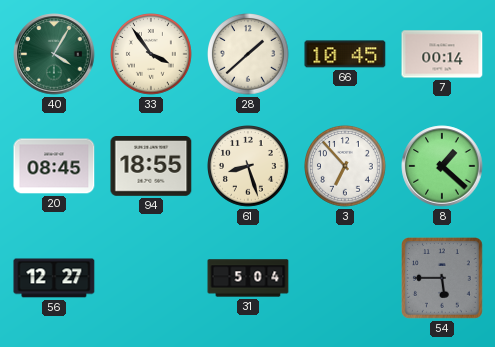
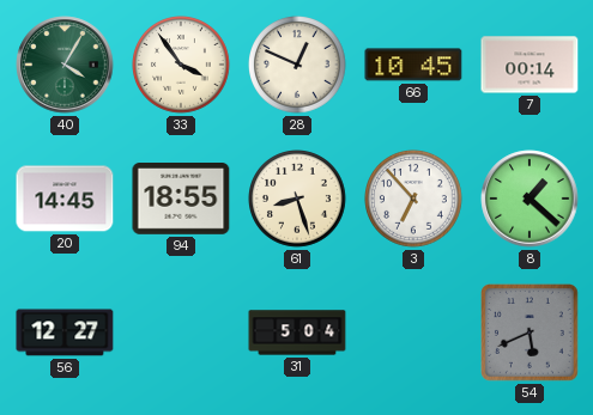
28: 1:38 -> 12:49 (298, 66)
20: 08:45 -> 14:45 (65, 199)
54: 5:45 -> 5:41 (531, 334)
